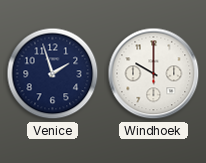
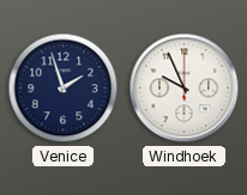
Windhoek: 10:00 -> 9:56 (185, 89)
